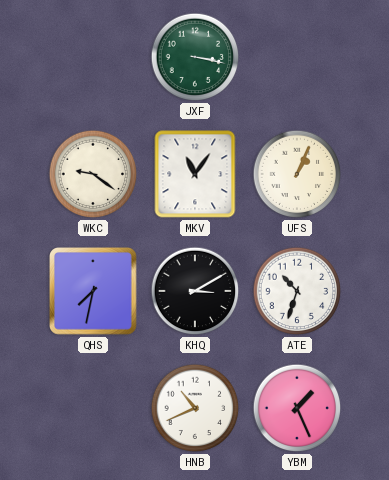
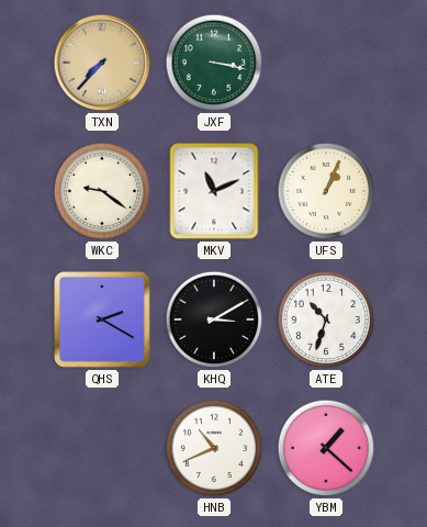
TXN: none -> 7:37 (102, 63)
MKV: 11:06 -> 11:11 (214, 191)
QHS: 7:32 -> 2:20 (103, 321)
YBM: 1:26 -> 1:22 (326, 448)
